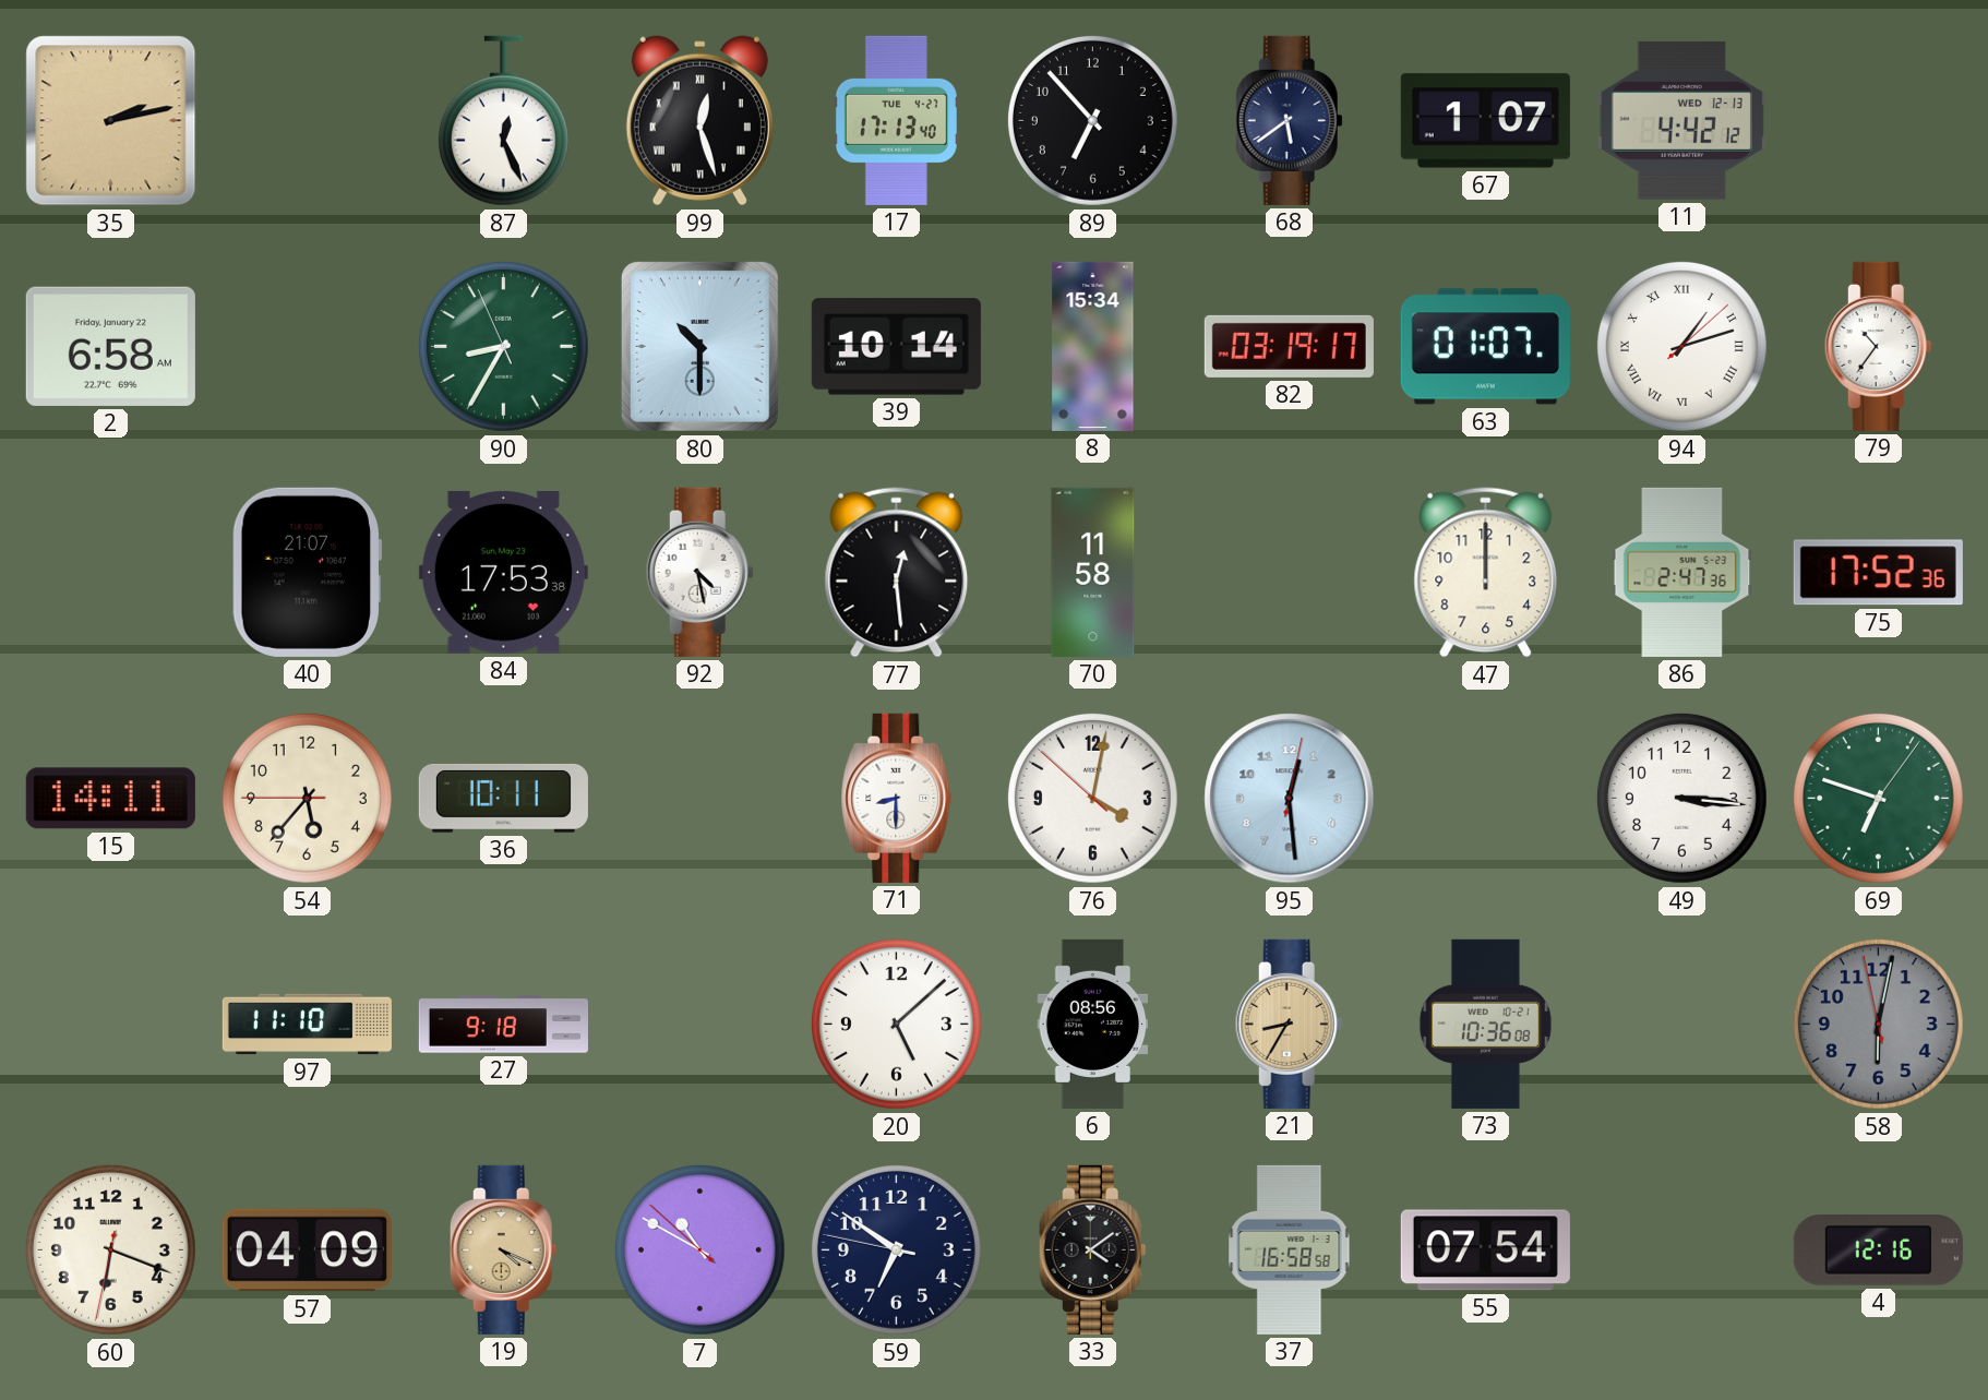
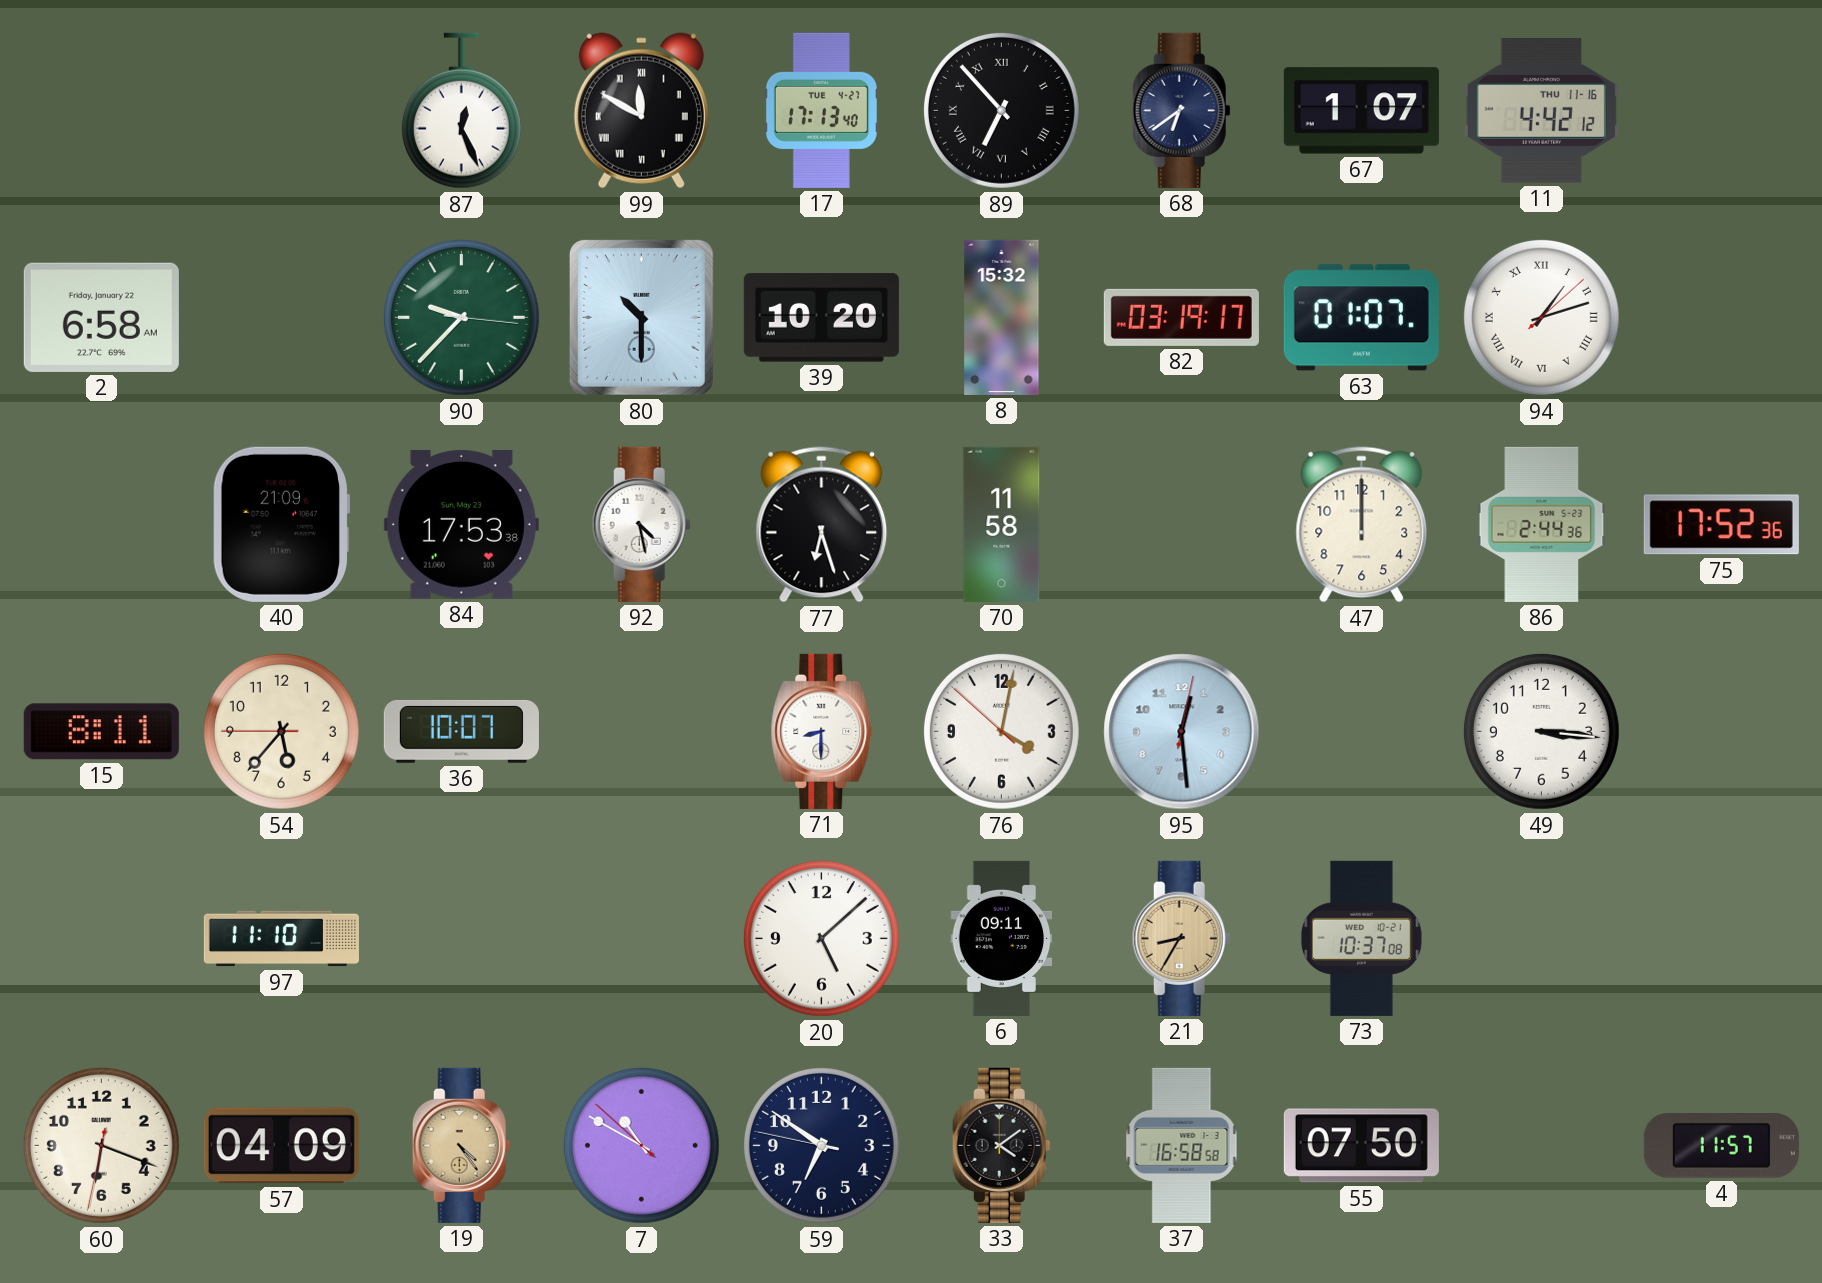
35: 2:13 -> none (111, 121)
99: 12:27 -> 11:50 (641, 111)
89 numerals: Arabic -> Roman (1001, 110)
68: 5:39 -> 6:39 (1181, 110)
11 date: WED 12-13 -> THU 11-16 (1541, 110)
90: 8:34 -> 9:37 (461, 317)
39: 10:14 -> 10:20 (821, 318)
8: 15:34 -> 15:32 (1002, 317)
79: 10:36 -> none (1878, 346)
40: 21:07 -> 21:09 (281, 524)
77: 12:29 -> 6:27 (822, 525)
86: 2:47 -> 2:44 (1542, 524)
15: 14:11 -> 8:11 (101, 732)
36: 10:11 -> 10:07 (461, 731)
69: 6:48 -> none (1878, 798)
27: 9:18 -> none (503, 1025)
6: 08:56 -> 09:11 (1002, 938)
73: 10:36 -> 10:37 (1361, 938)
58: 6:01 -> none (1878, 1024)
19: 4:19 -> 4:24 (461, 1145)
55: 07:54 -> 07:50 (1361, 1146)
4: 12:16 -> 11:57 (1721, 1146)
